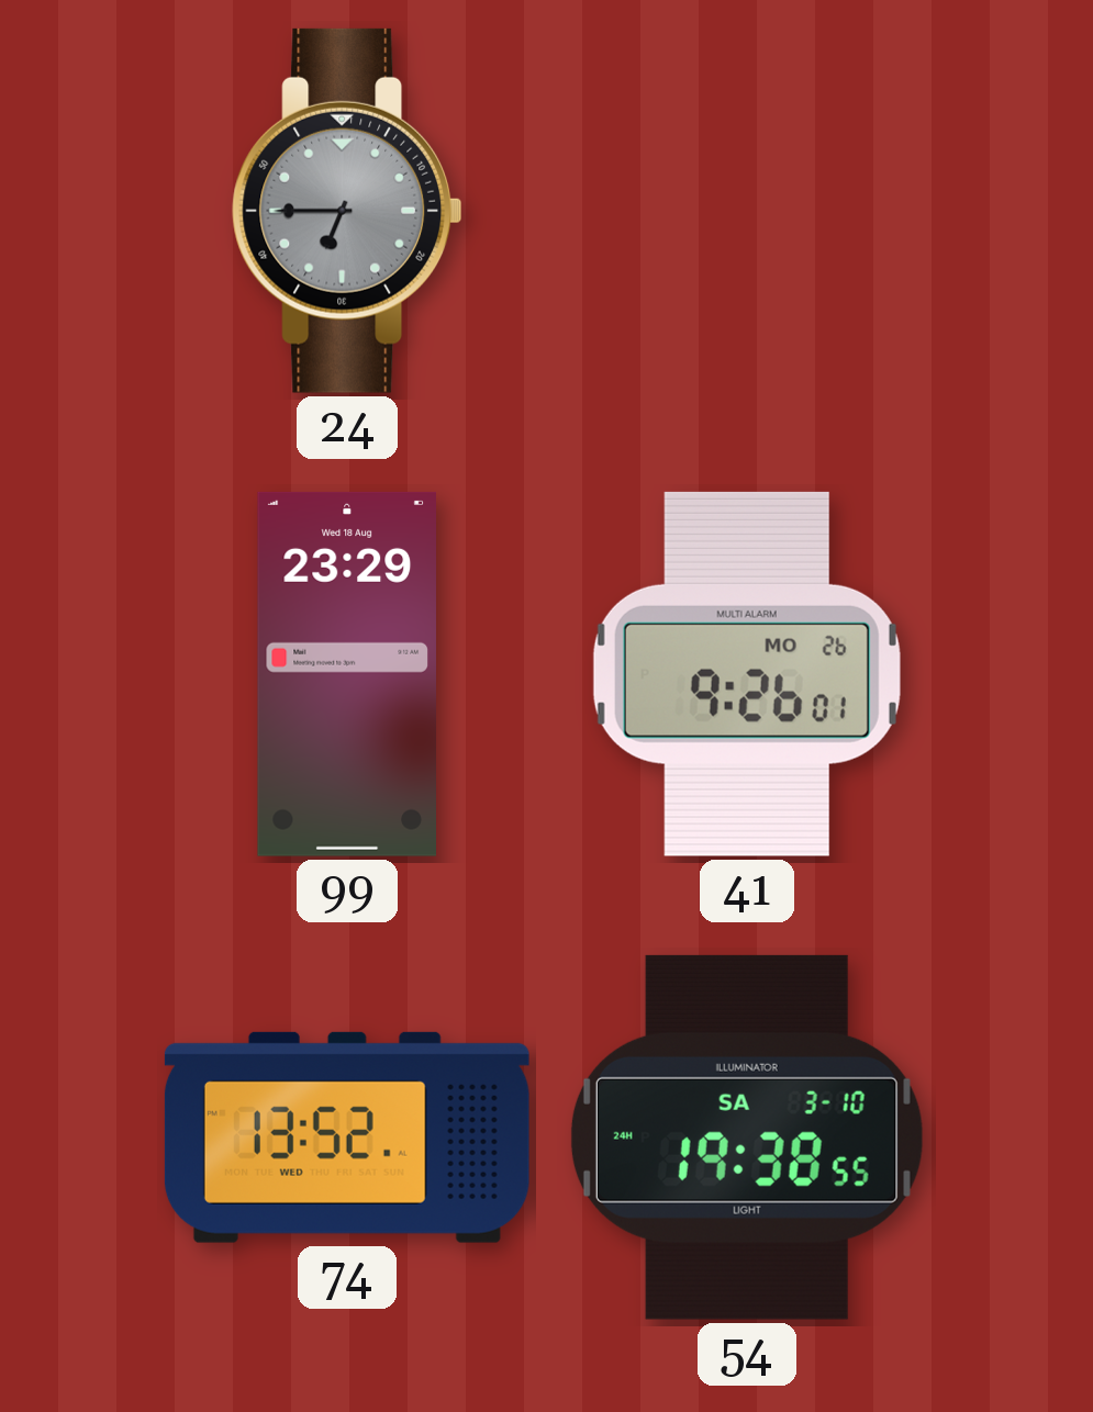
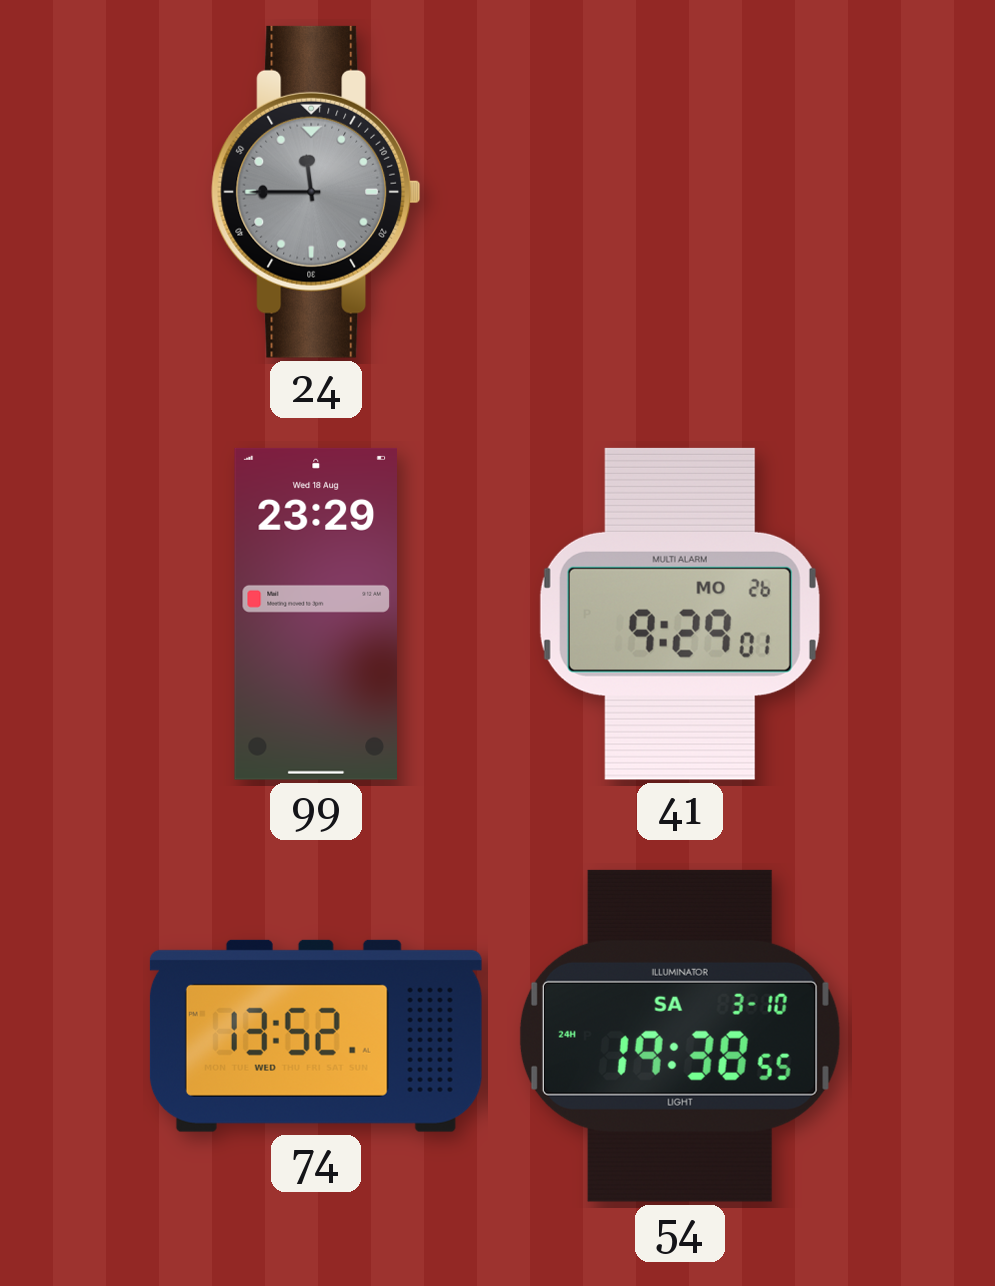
24: 6:45 -> 11:45 (316, 192)
41: 9:26 -> 9:29 (680, 614)
